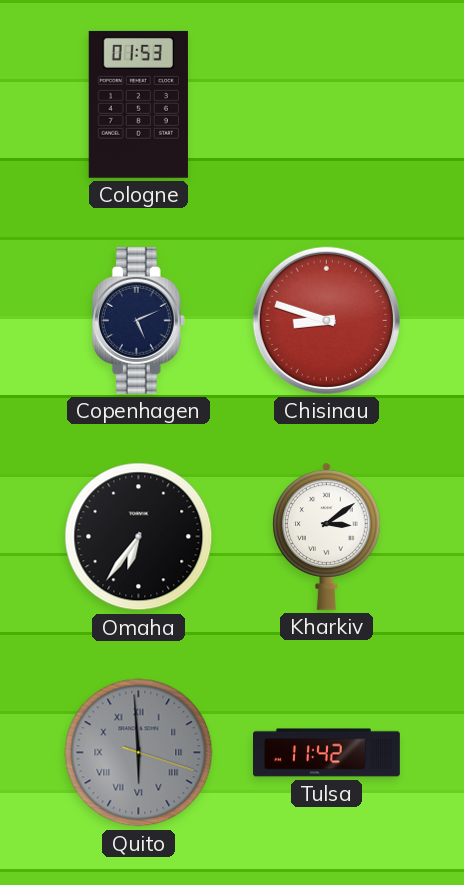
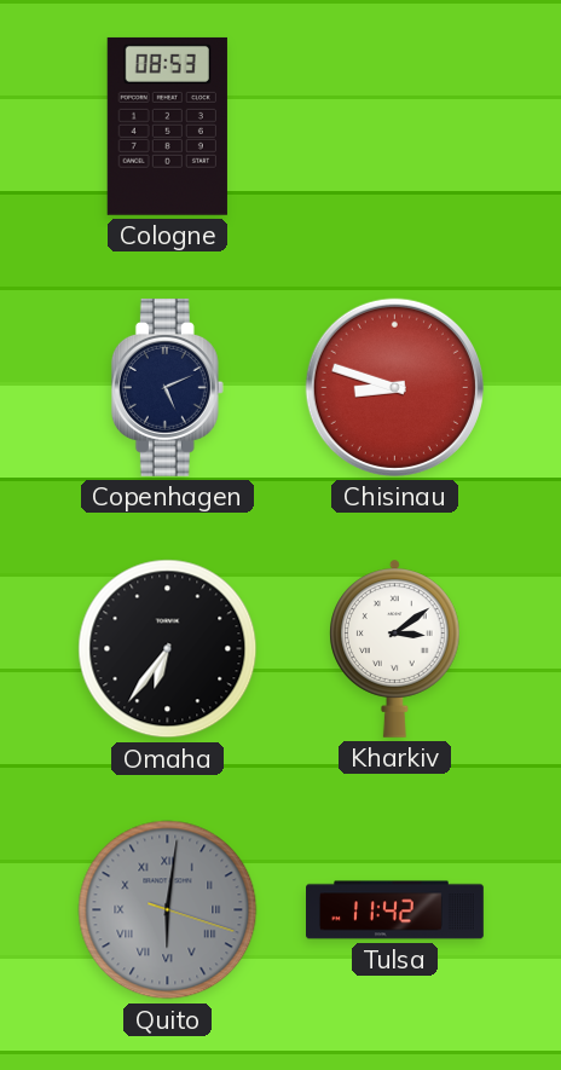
Cologne: 01:53 -> 08:53 (167, 126)
Quito: 5:59 -> 6:01 (168, 910)
